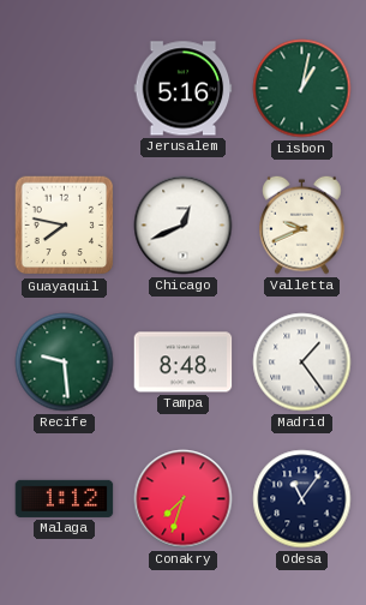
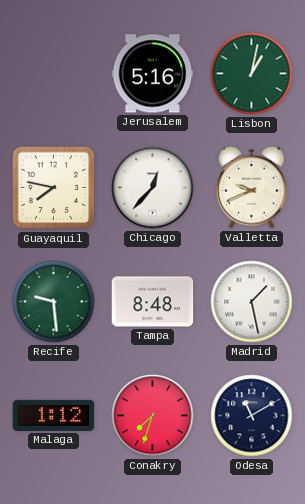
Chicago: 12:41 -> 12:37 (153, 188)
Madrid: 1:24 -> 1:28 (252, 302)
Odesa: 11:06 -> 11:10 (252, 416)
